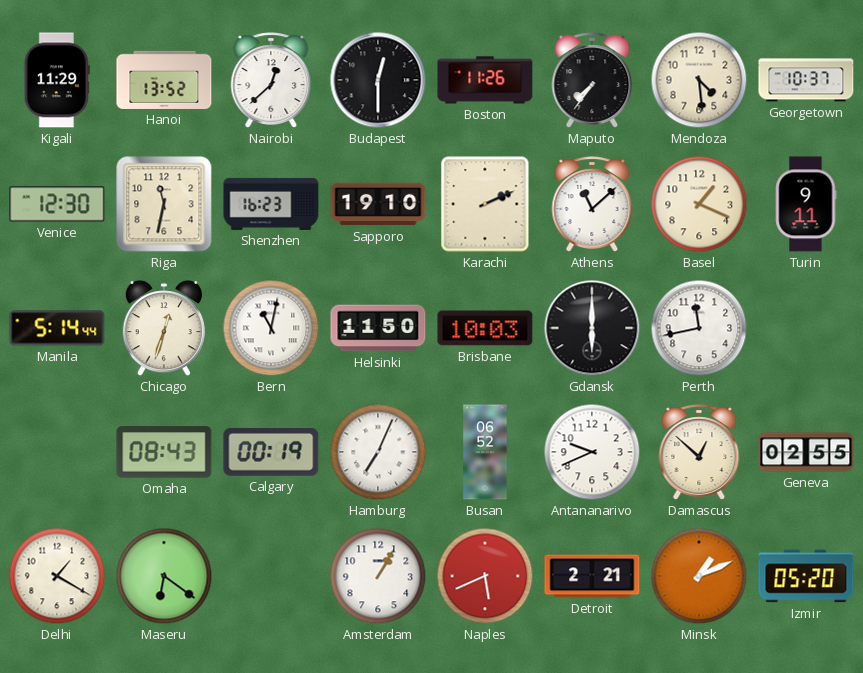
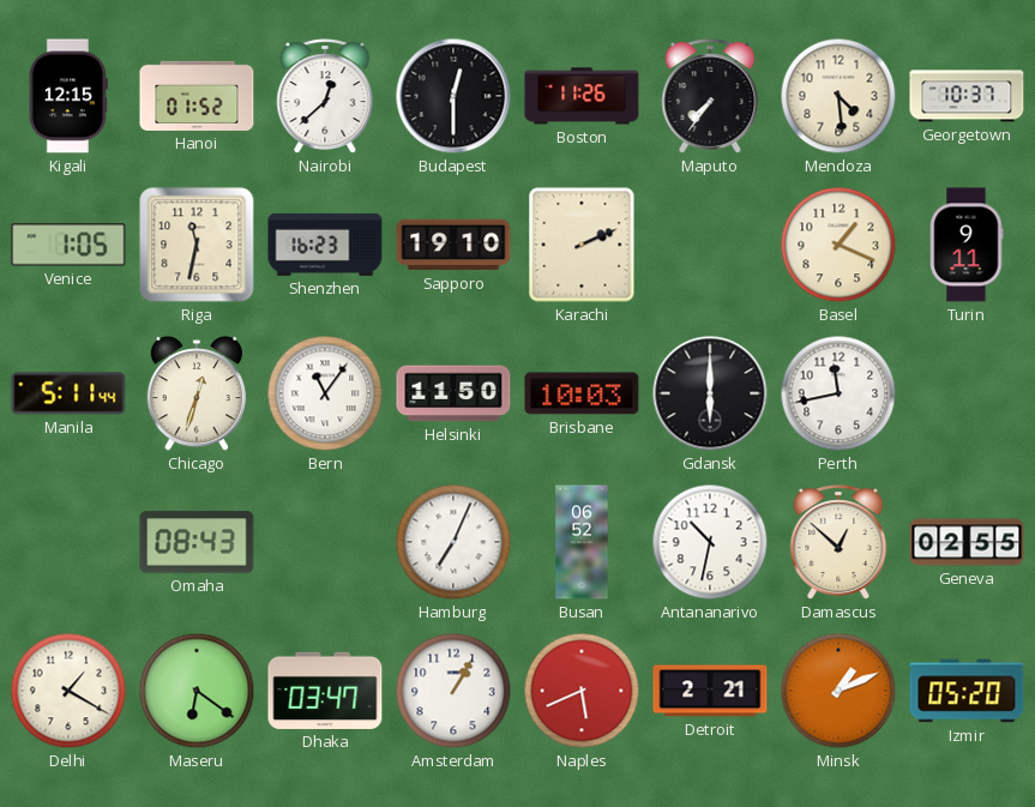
Kigali: 11:29 -> 12:15 (68, 96)
Hanoi: 13:52 -> 01:52 (197, 96)
Venice: 12:30 -> 1:05 (68, 245)
Athens: 11:08 -> none (592, 204)
Manila: 5:14 -> 5:11 (68, 393)
Bern: 11:02 -> 11:06 (325, 393)
Calgary: 00:19 -> none (271, 453)
Antananarivo: 9:41 -> 10:32 (710, 542)
Dhaka: none -> 03:47 (325, 691)
